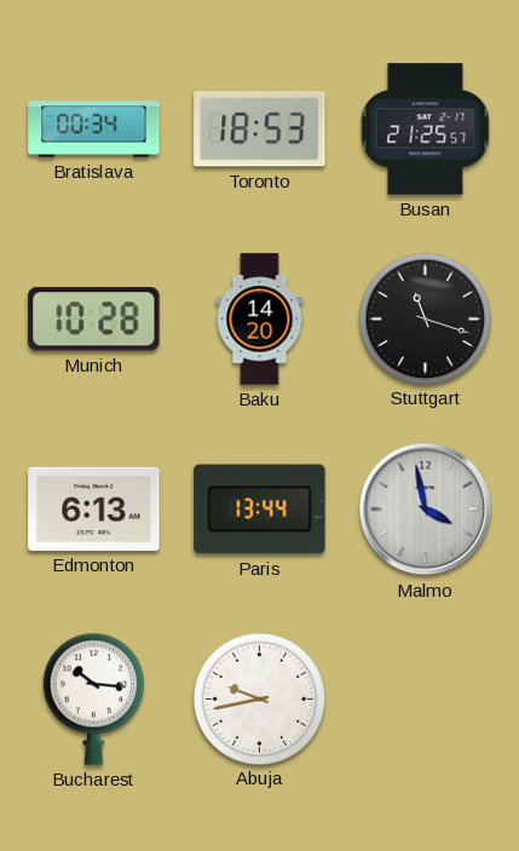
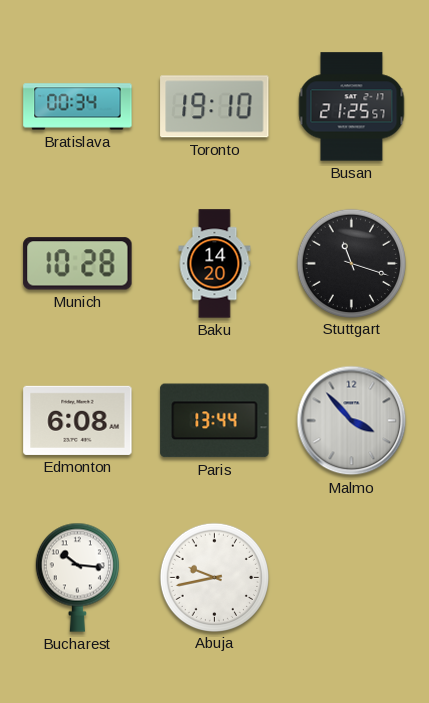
Toronto: 18:53 -> 19:10 (215, 107)
Edmonton: 6:13 -> 6:08 (78, 420)
Malmo: 3:58 -> 3:53 (352, 421)
